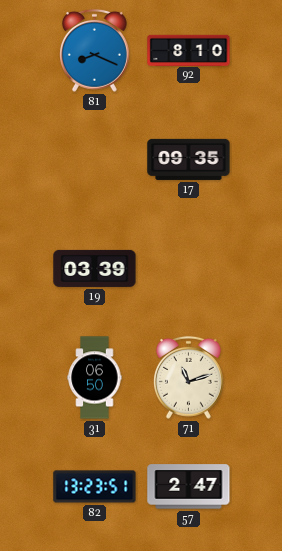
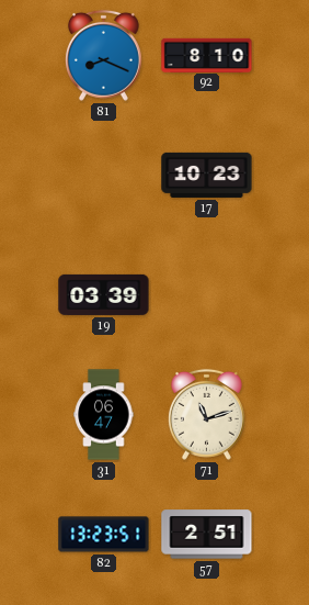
17: 09:35 -> 10:23 (207, 175)
31: 06:50 -> 06:47 (104, 415)
57: 2:47 -> 2:51 (207, 535)
